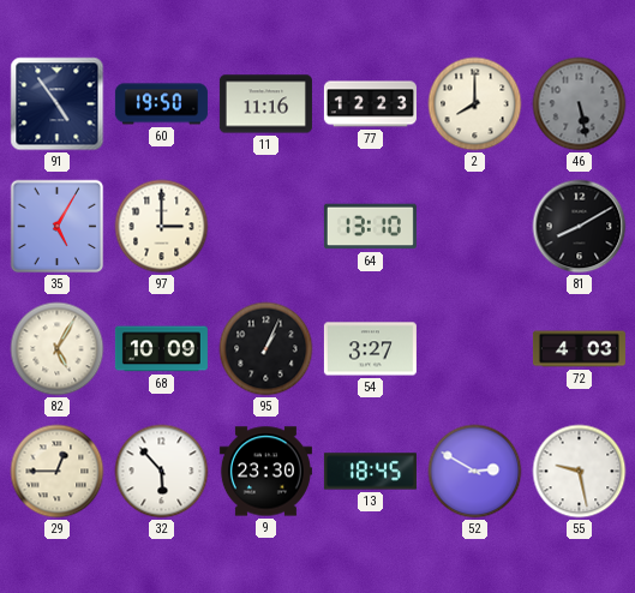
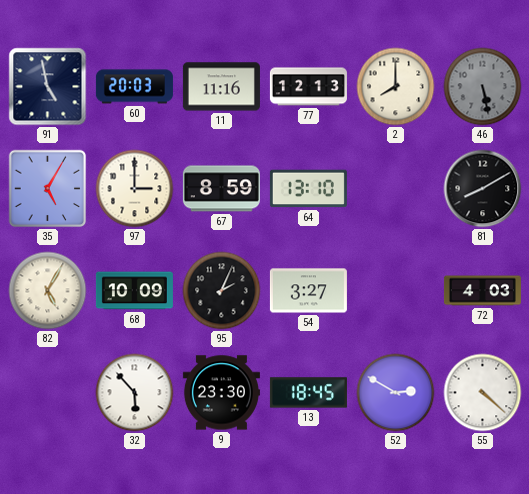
91: 4:54 -> 4:58 (48, 87)
60: 19:50 -> 20:03 (134, 87)
77: 12:23 -> 12:13 (308, 87)
67: none -> 8:59 (221, 189)
95: 1:04 -> 2:04 (222, 291)
29: 12:45 -> none (58, 472)
55: 9:28 -> 4:22 (483, 393)
